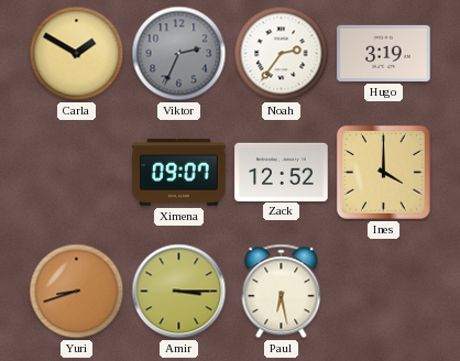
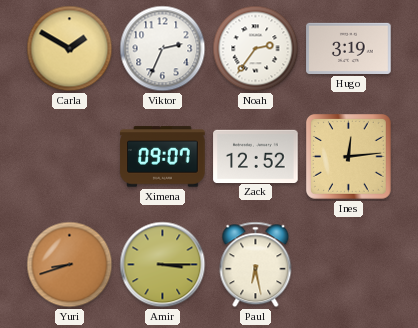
Viktor dial: grey -> white (163, 49)
Ines: 4:00 -> 12:14 (349, 157)
